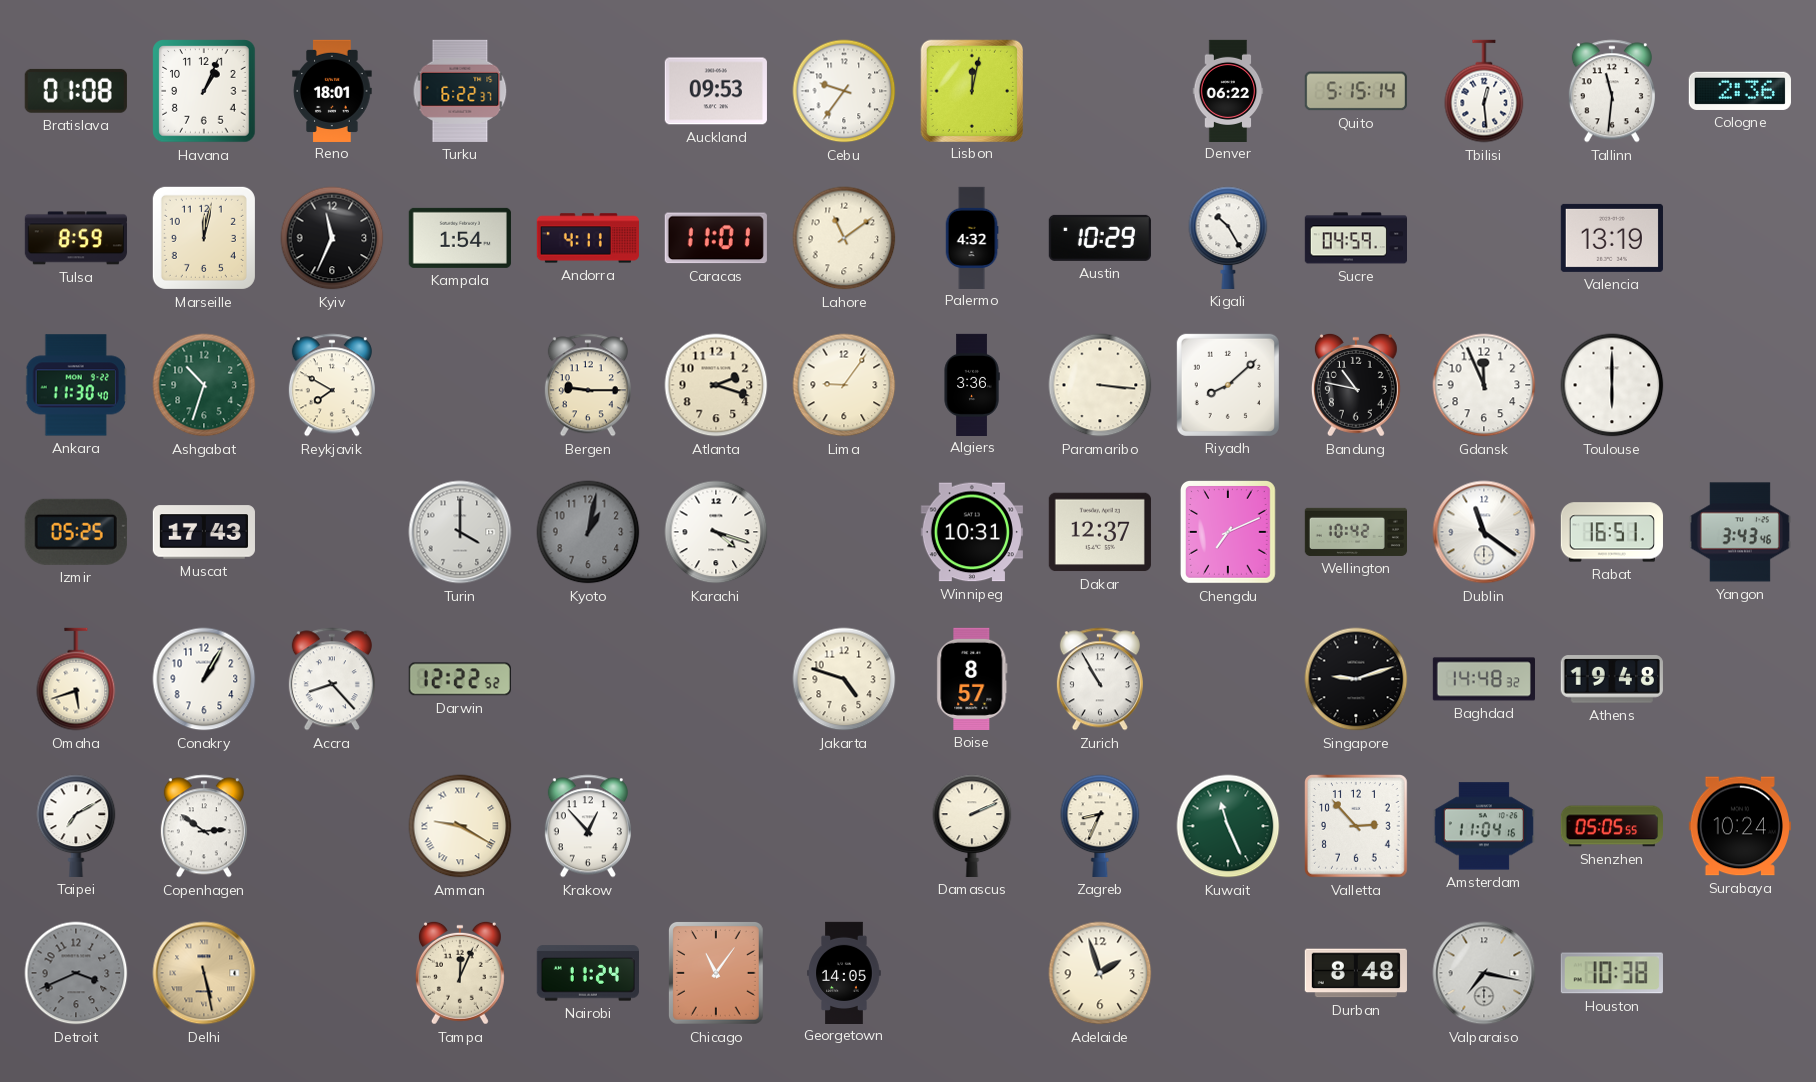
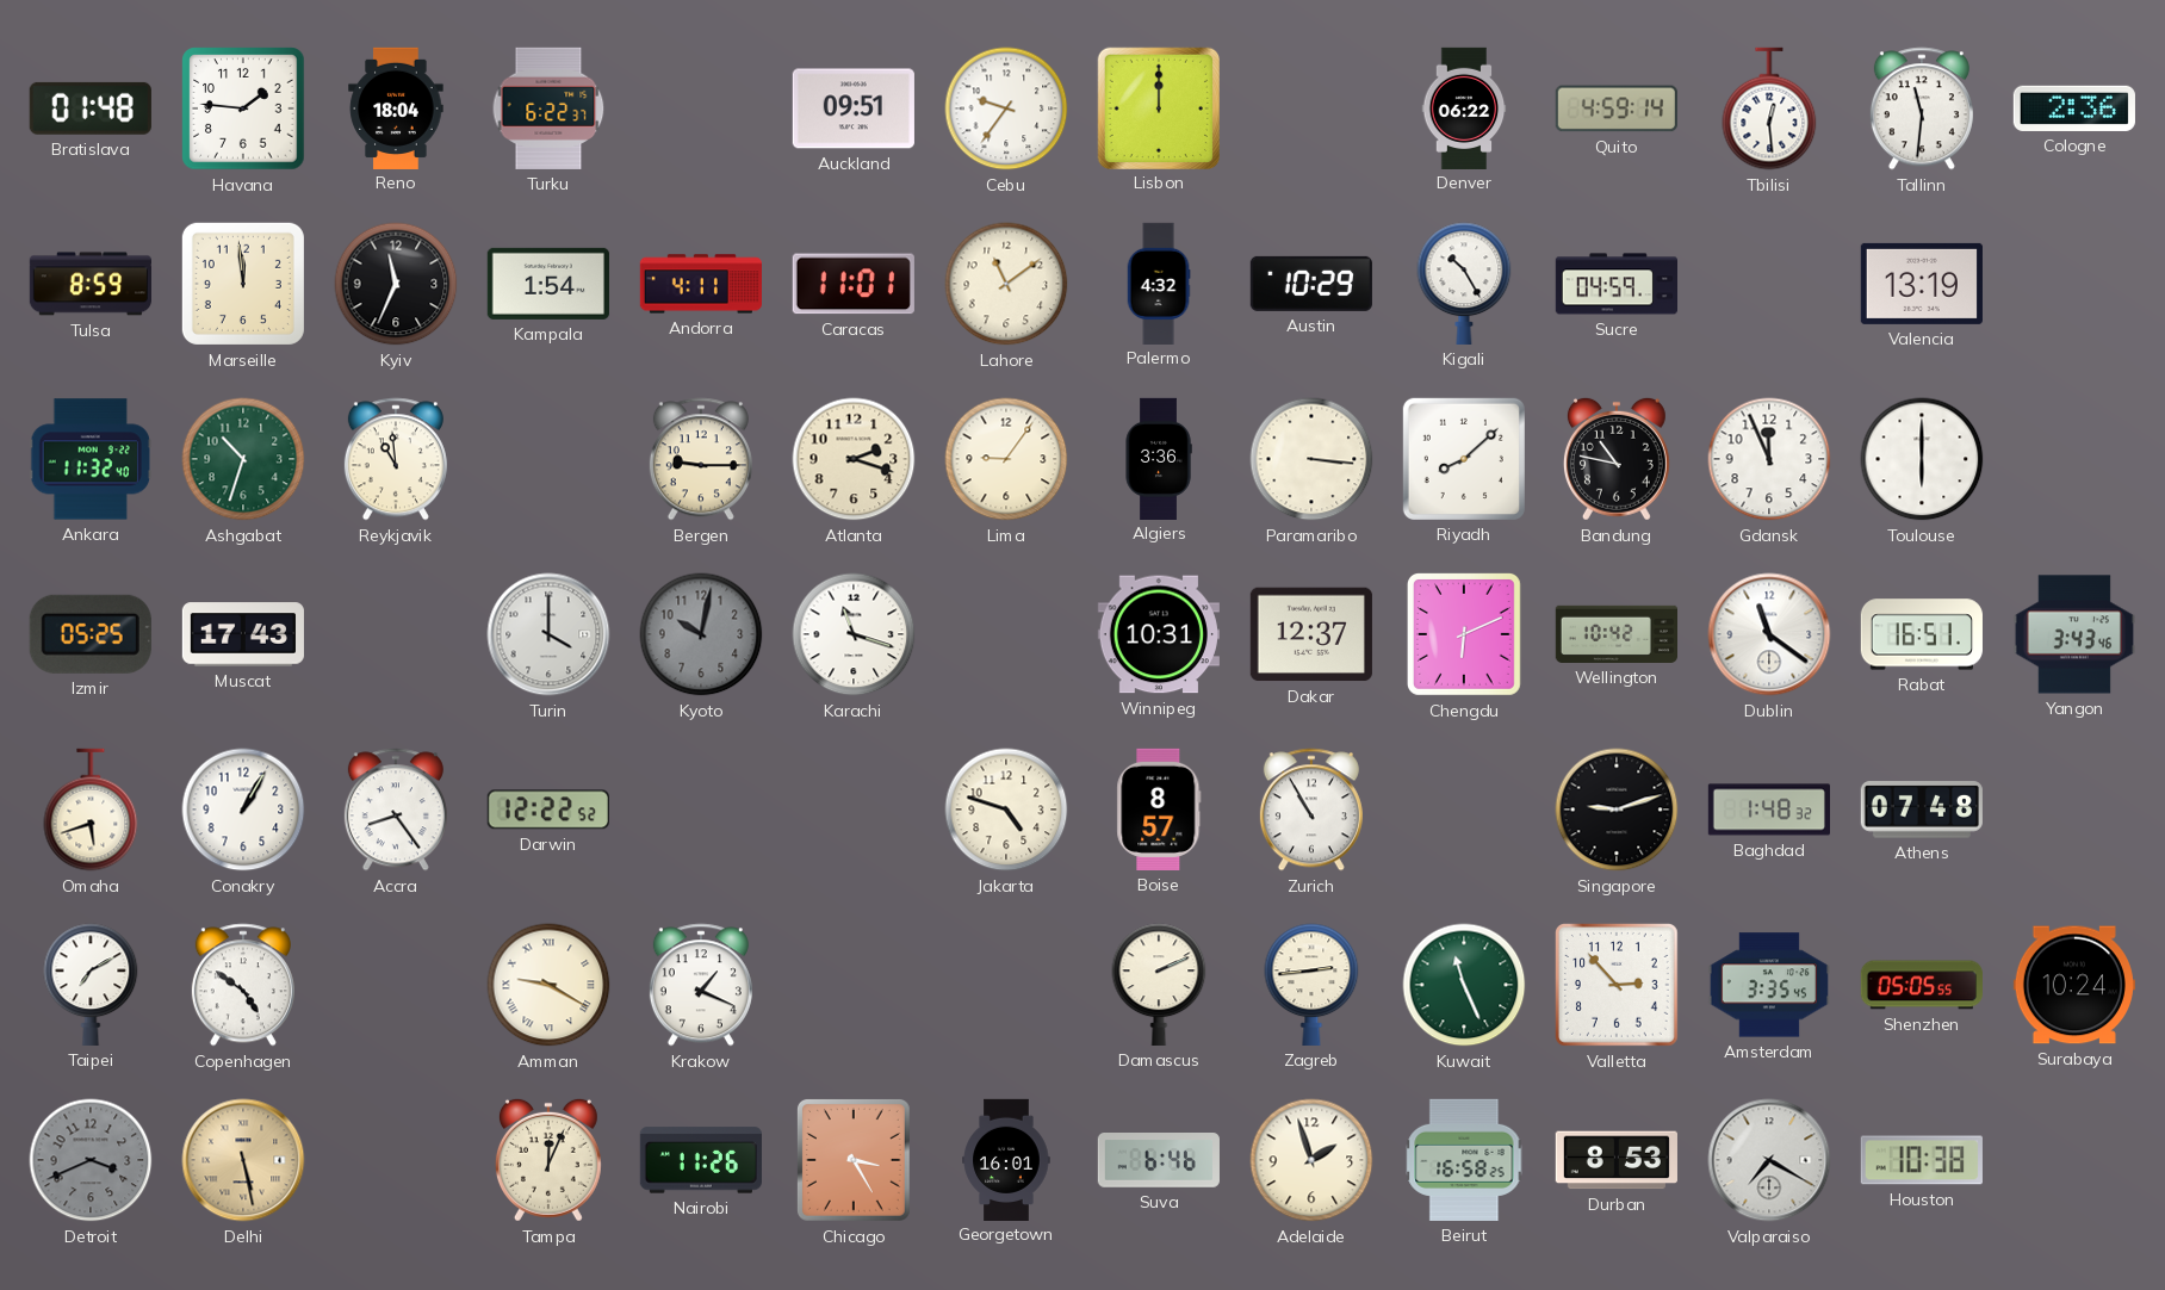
Bratislava: 01:08 -> 01:48 (91, 108)
Havana: 1:04 -> 1:46 (243, 108)
Reno: 18:01 -> 18:04 (396, 107)
Auckland: 09:53 -> 09:51 (854, 108)
Lisbon: 12:02 -> 12:00 (1158, 107)
Quito: 5:15 -> 4:59 (1617, 108)
Marseille: 12:02 -> 11:59 (243, 284)
Ankara: 11:30 -> 11:32 (91, 459)
Reykjavik: 7:50 -> 10:59 (396, 459)
Kyoto: 1:02 -> 10:02 (701, 634)
Karachi: 4:18 -> 11:18 (854, 634)
Chengdu: 7:11 -> 6:11 (1464, 634)
Accra: 8:23 -> 8:24 (396, 810)
Baghdad: 14:48 -> 1:48 (1768, 810)
Athens: 19:48 -> 07:48 (1922, 810)
Copenhagen: 2:51 -> 4:51 (243, 985)
Krakow: 12:53 -> 1:19 (701, 985)
Zagreb: 8:34 -> 2:44 (1311, 985)
Amsterdam: 11:04 -> 3:35 (1769, 985)
Nairobi: 11:24 -> 11:26 (701, 1160)
Chicago: 11:06 -> 3:25 (854, 1160)
Georgetown: 14:05 -> 16:01 (1006, 1159)
Suva: none -> 6:46 (1159, 1161)
Beirut: none -> 16:58 (1464, 1160)
Durban: 8:48 -> 8:53 (1617, 1160)
Valparaiso: 7:17 -> 7:20 (1769, 1160)
